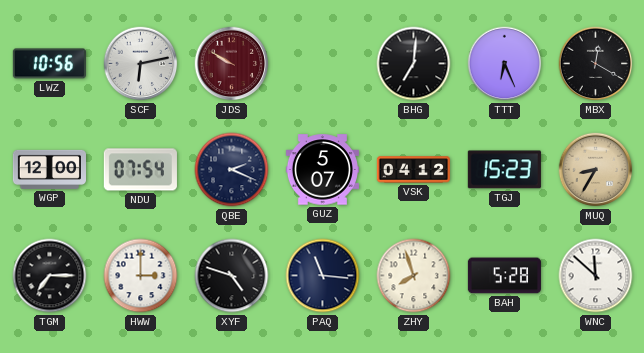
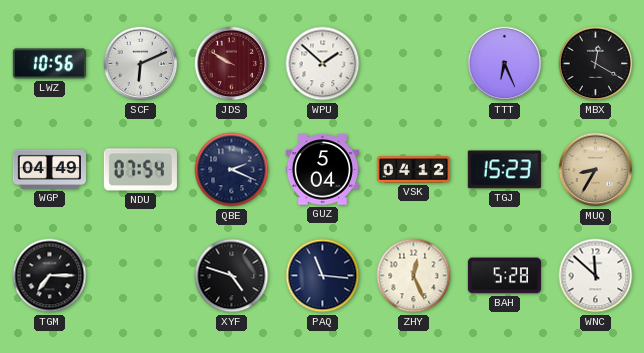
SCF: 6:13 -> 6:11 (141, 64)
WPU: none -> 1:52 (323, 64)
BHG: 7:01 -> none (414, 64)
WGP: 12:00 -> 04:49 (49, 169)
GUZ: 5:07 -> 5:04 (322, 170)
HWW: 3:00 -> none (141, 276)
ZHY: 7:57 -> 12:26 (414, 276)
